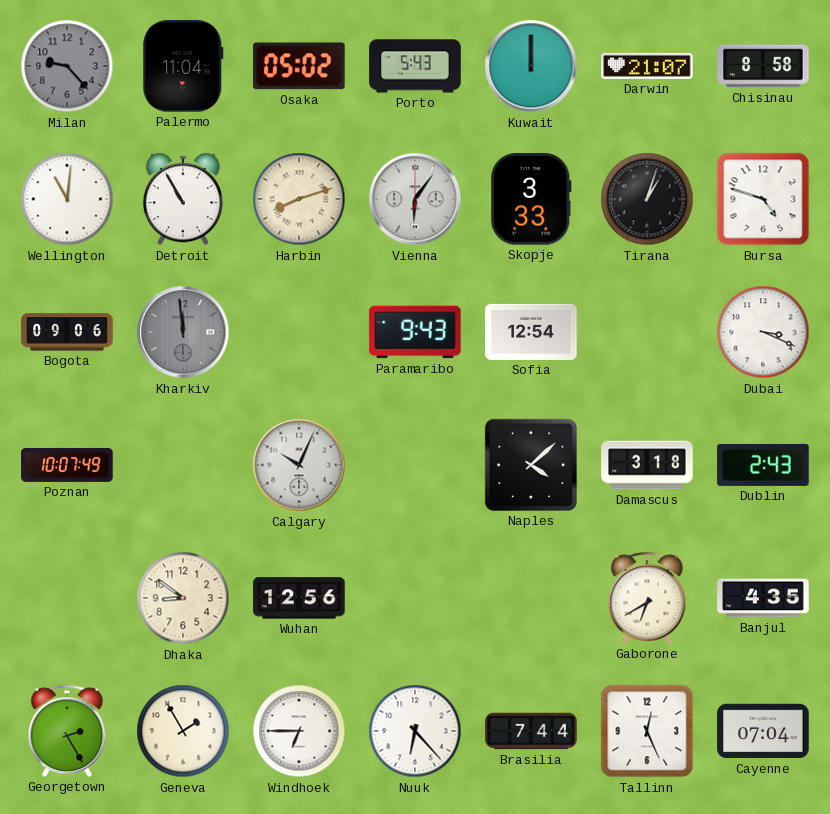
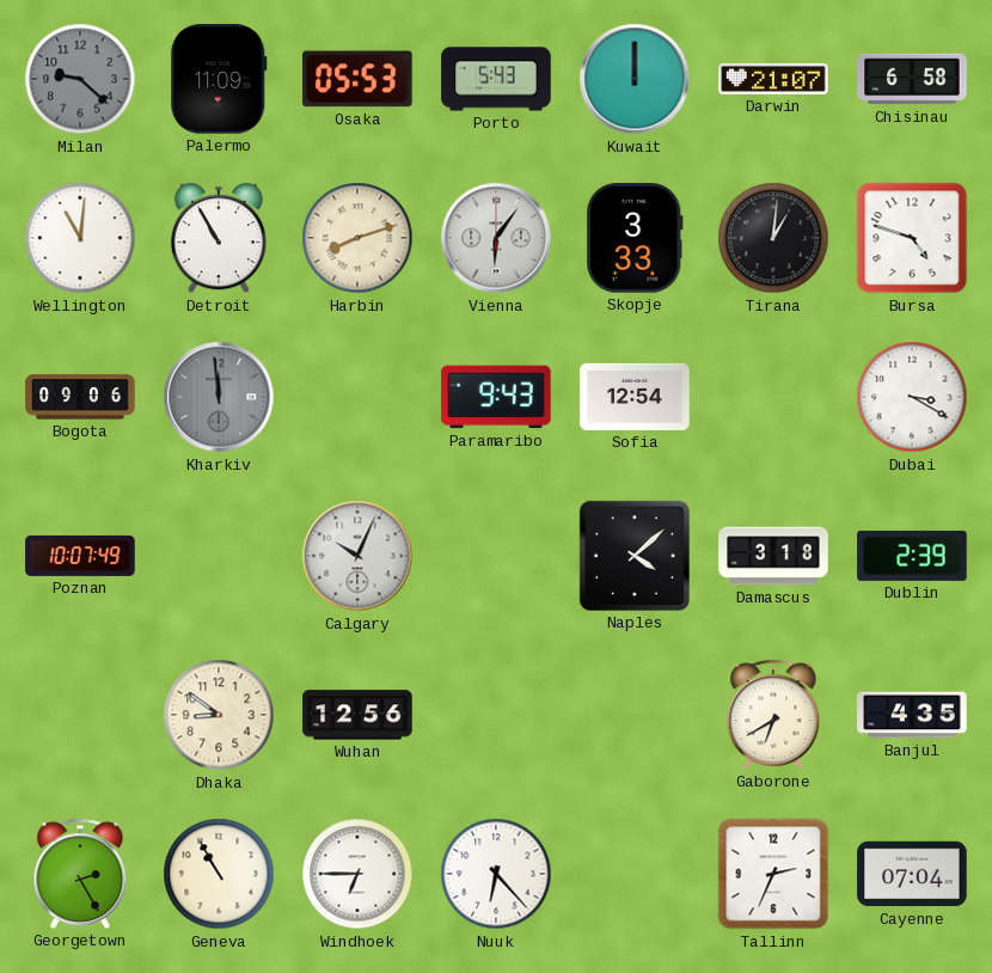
Milan: 9:23 -> 9:22 (80, 79)
Palermo: 11:04 -> 11:09 (219, 79)
Osaka: 05:02 -> 05:53 (357, 79)
Chisinau: 8:58 -> 6:58 (912, 79)
Tirana: 1:03 -> 1:01 (773, 238)
Dubai: 3:19 -> 3:20 (912, 397)
Dublin: 2:43 -> 2:39 (912, 556)
Geneva: 1:55 -> 10:55 (219, 874)
Brasilia: 7:44 -> none (531, 731)
Tallinn: 12:26 -> 2:34 (773, 874)
